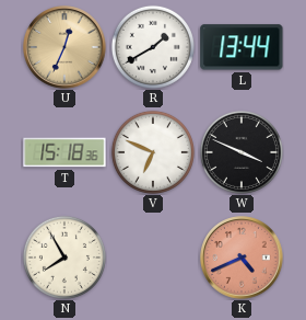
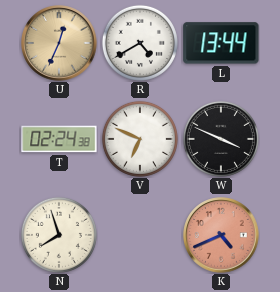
R: 1:40 -> 4:40 (140, 43)
T: 15:18 -> 02:24 (59, 139)
N: 7:55 -> 7:57 (59, 235)
